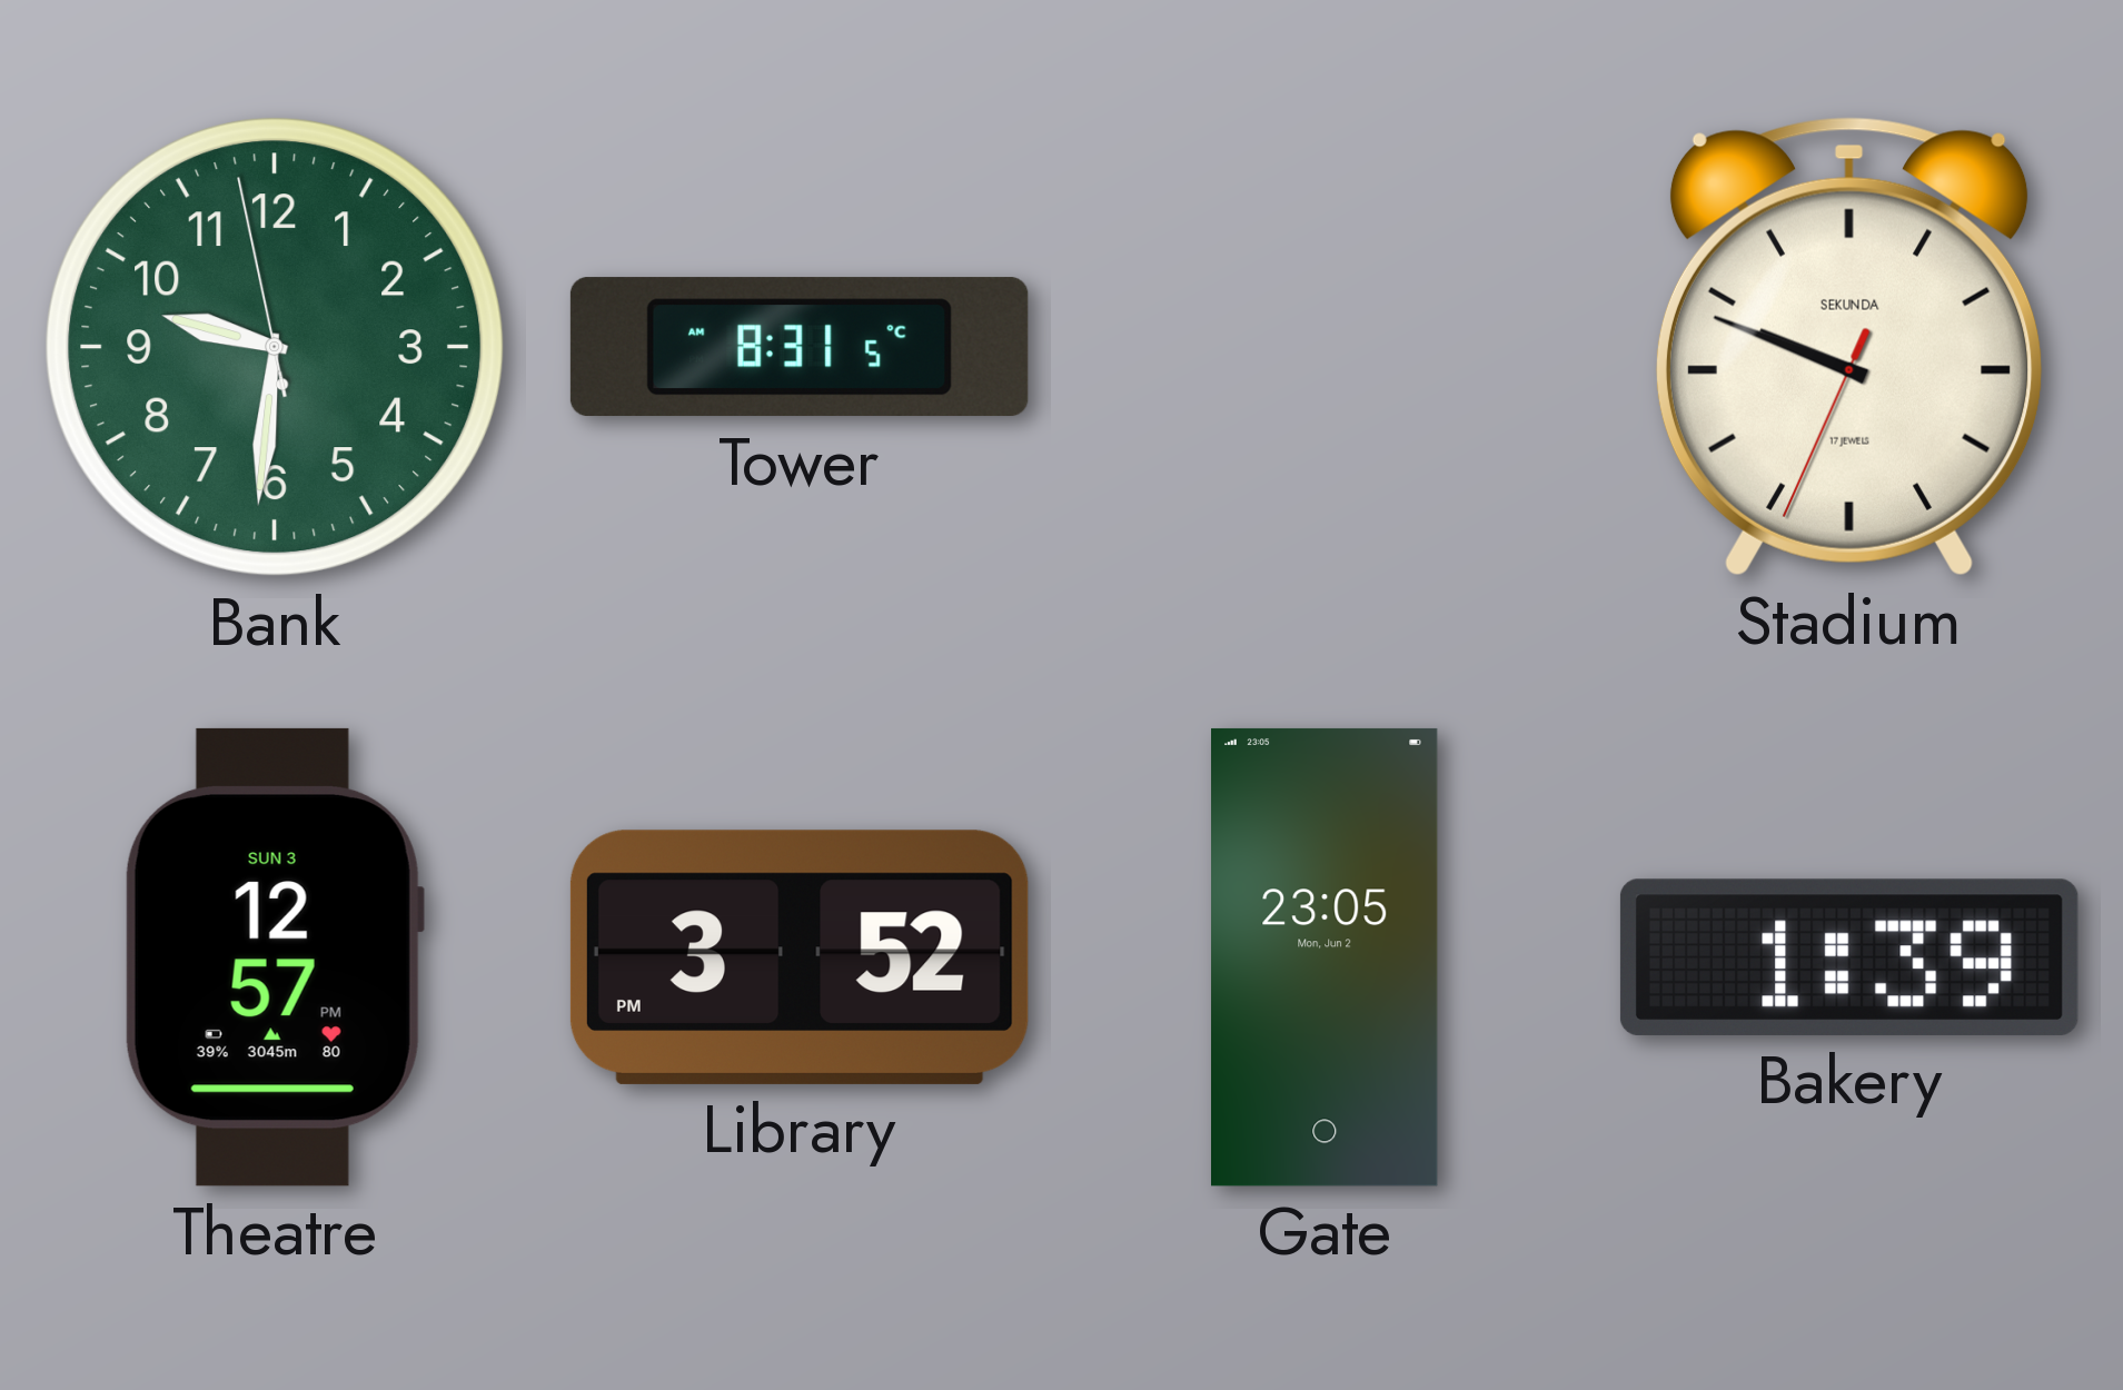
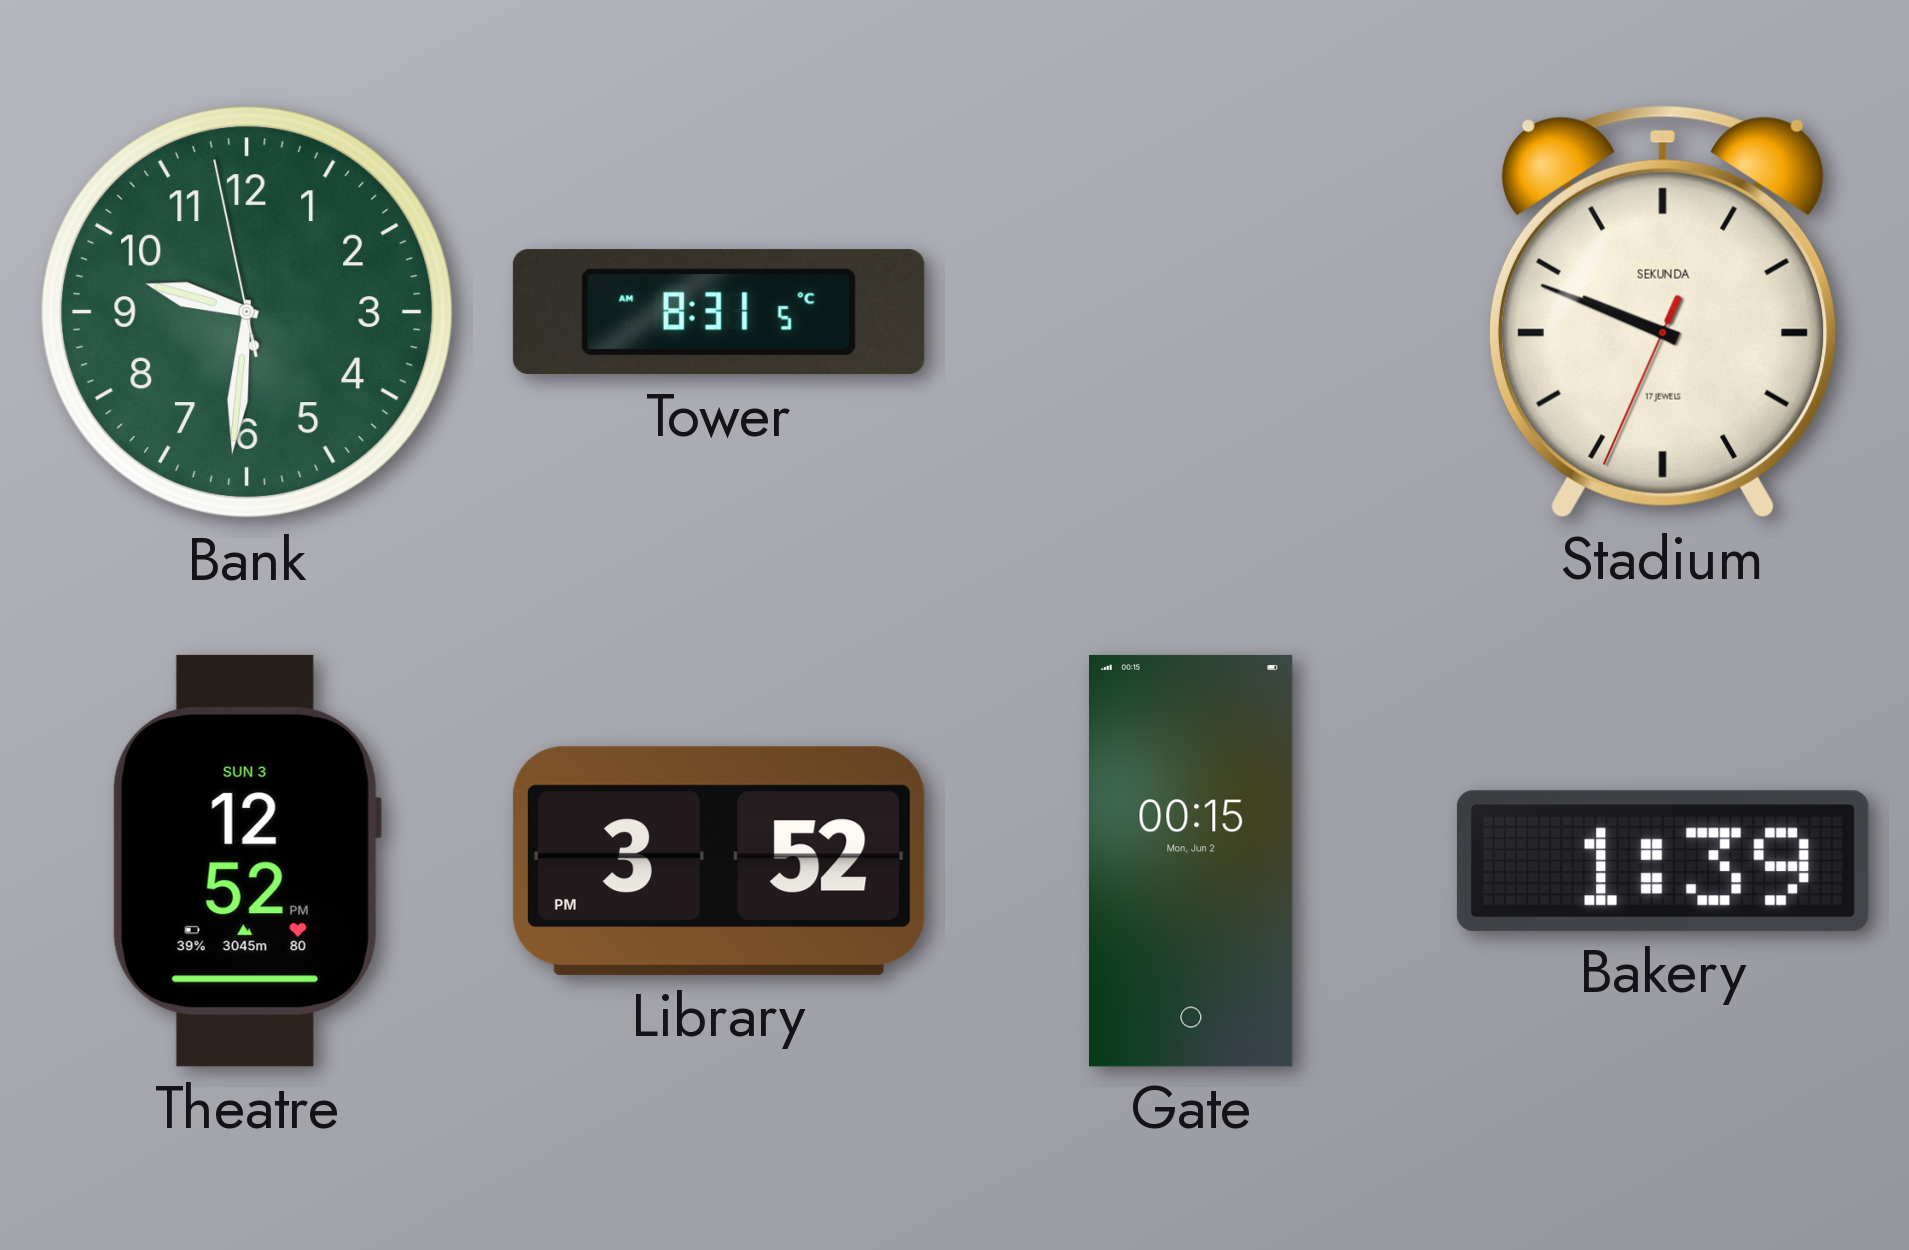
Theatre: 12:57 -> 12:52 (246, 861)
Gate: 23:05 -> 00:15 (1192, 861)
